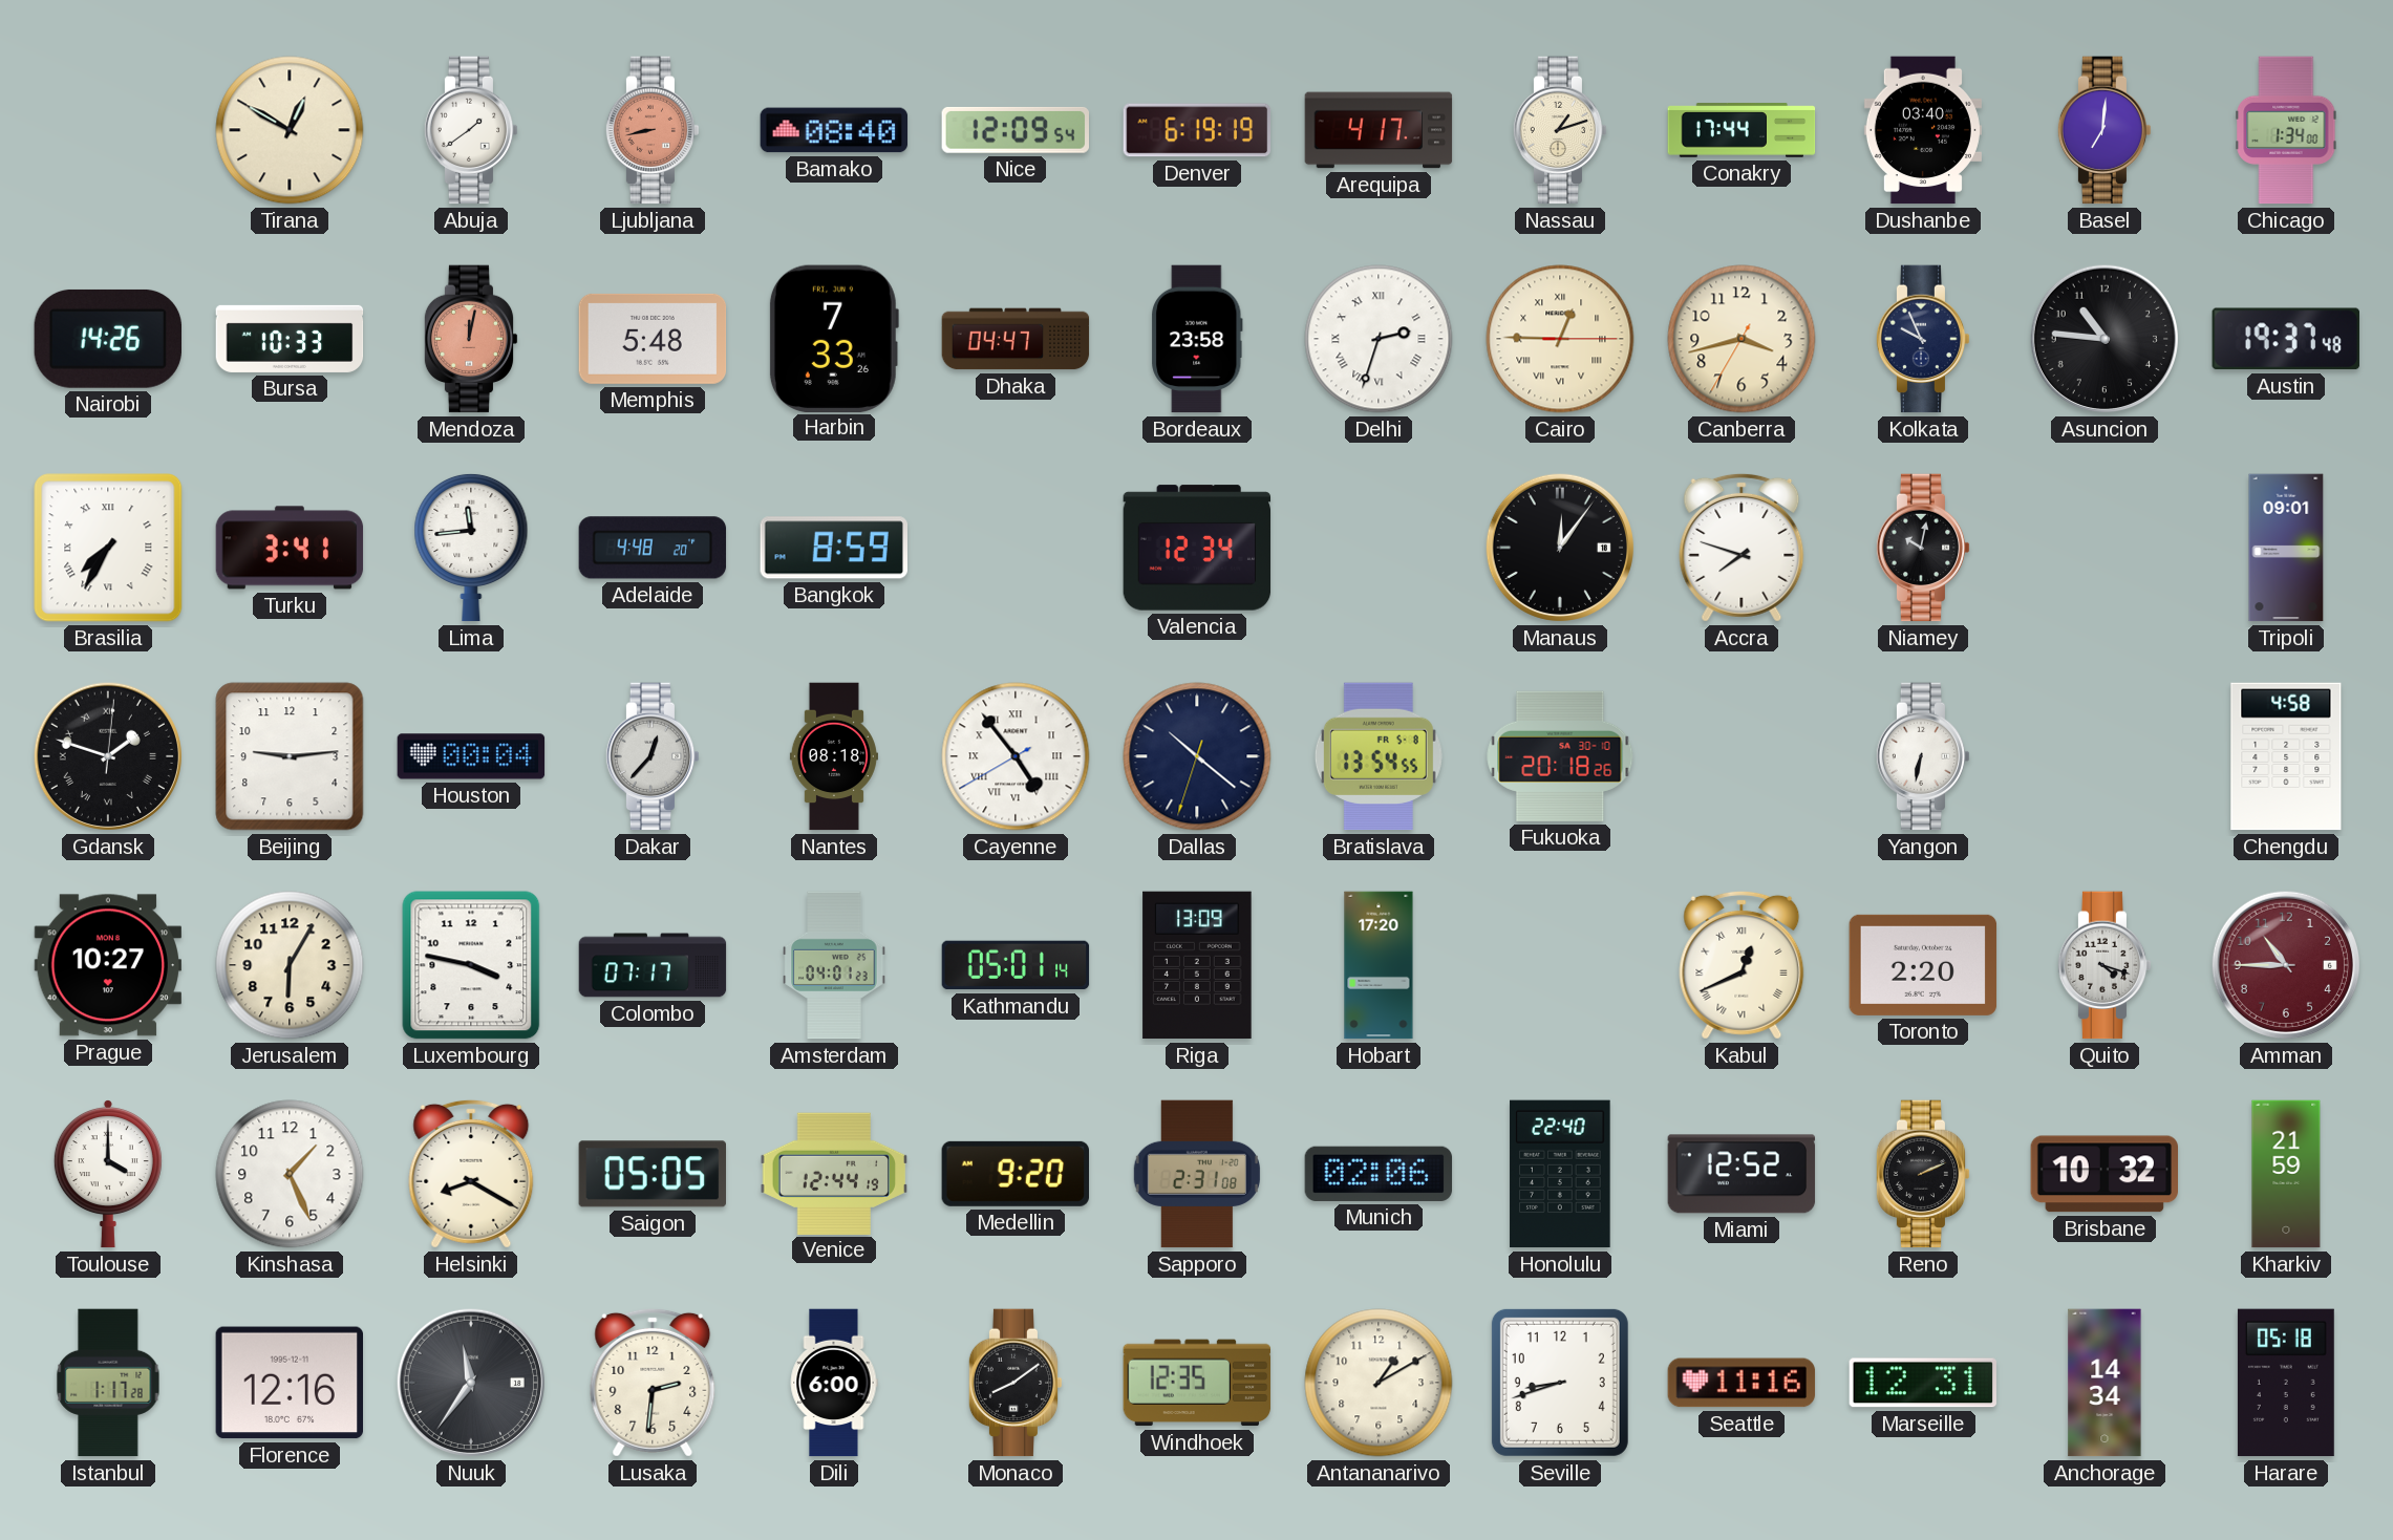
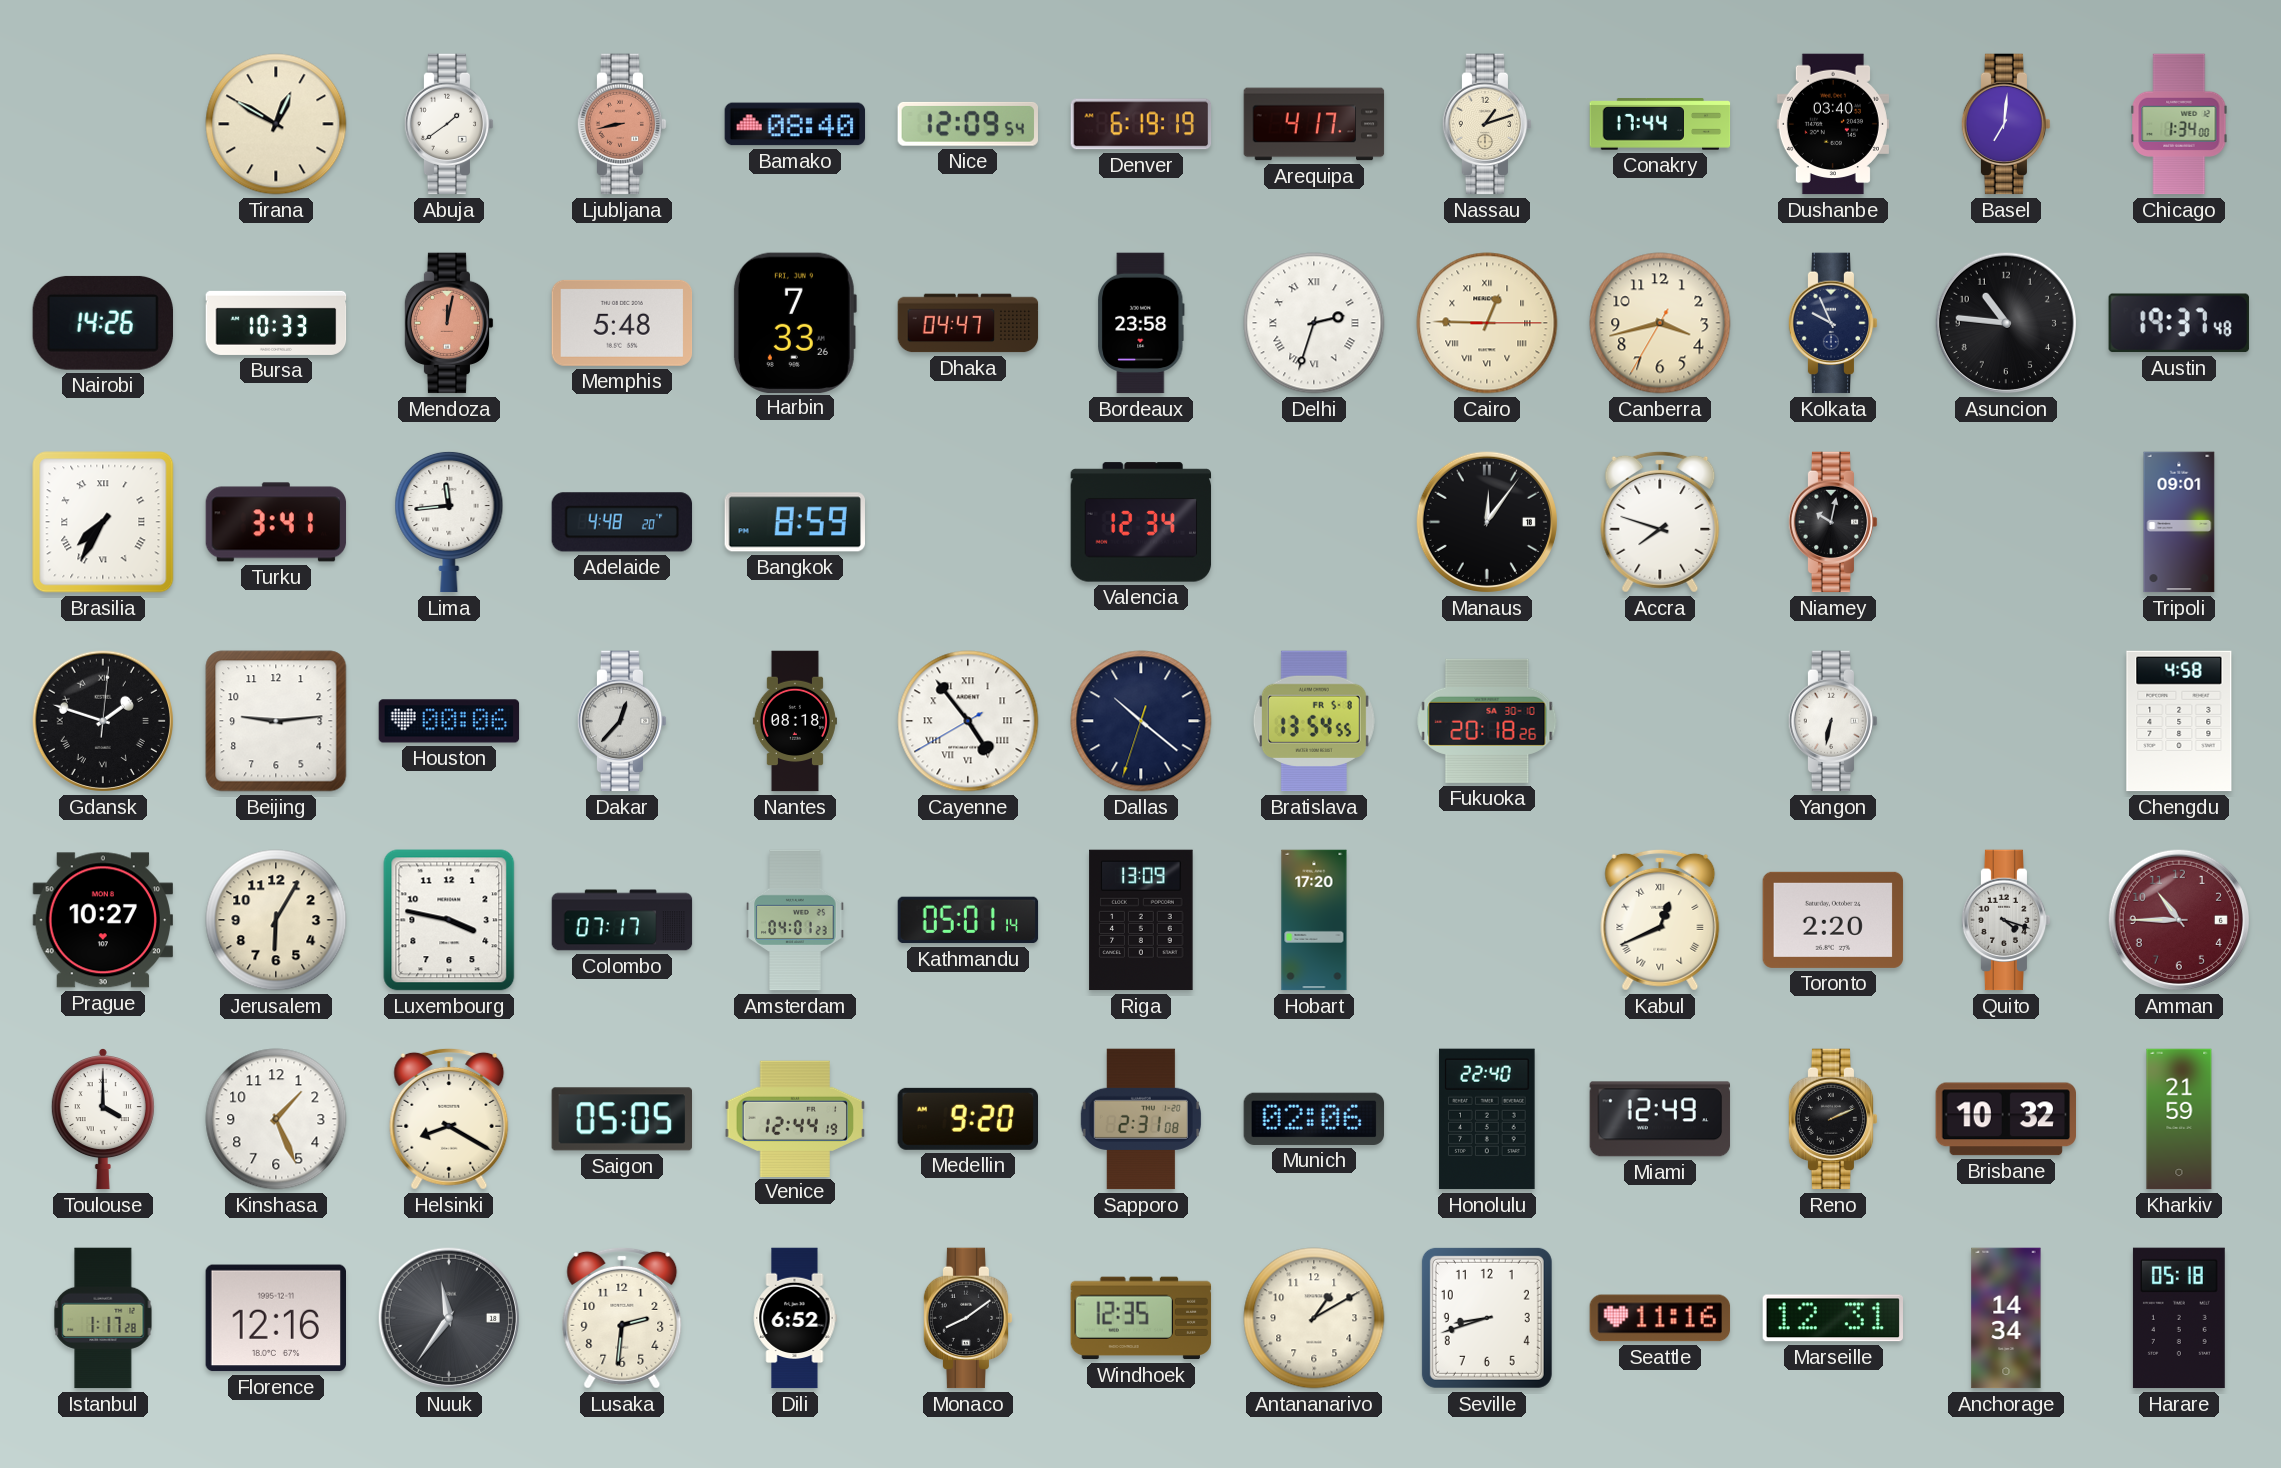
Houston: 00:04 -> 00:06 (449, 721)
Miami: 12:52 -> 12:49 (1660, 1119)
Dili: 6:00 -> 6:52 (795, 1318)
